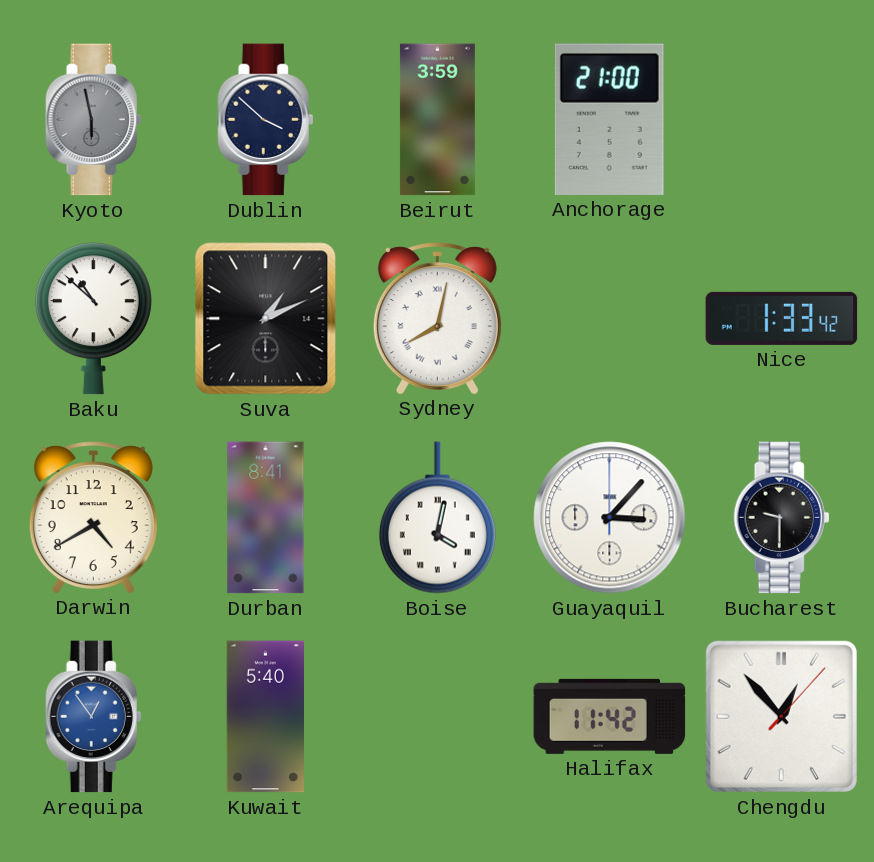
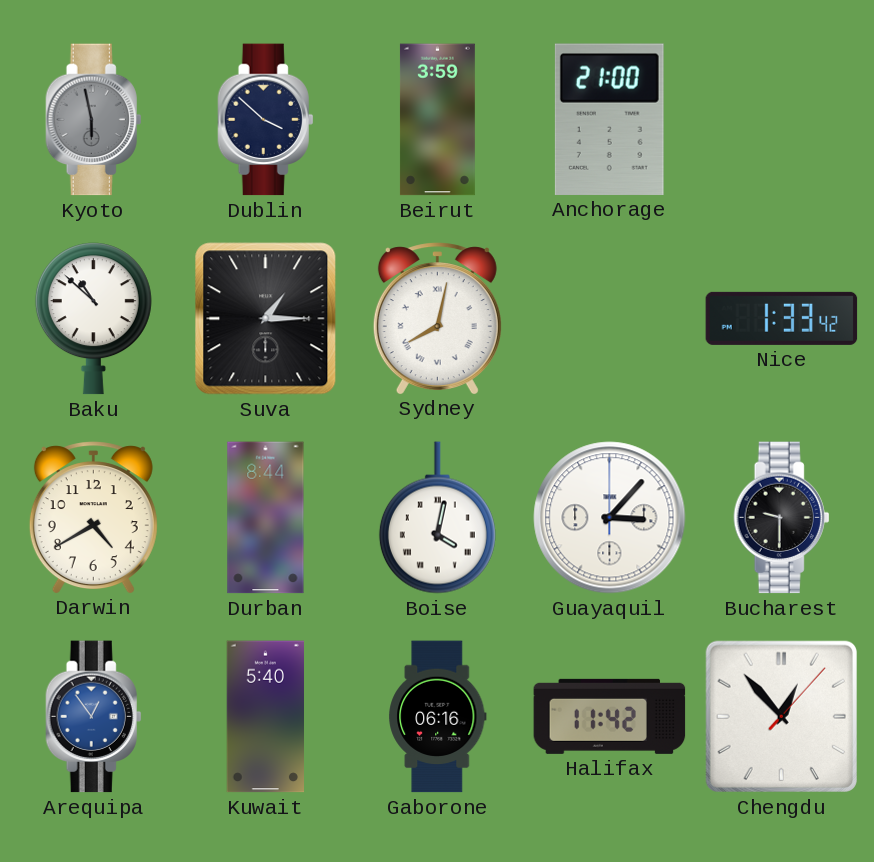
Suva: 1:11 -> 1:15 (266, 319)
Durban: 8:41 -> 8:44 (266, 518)
Gaborone: none -> 06:16 (438, 717)
